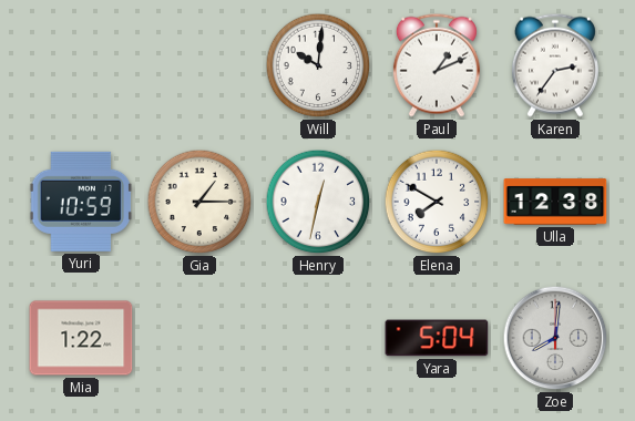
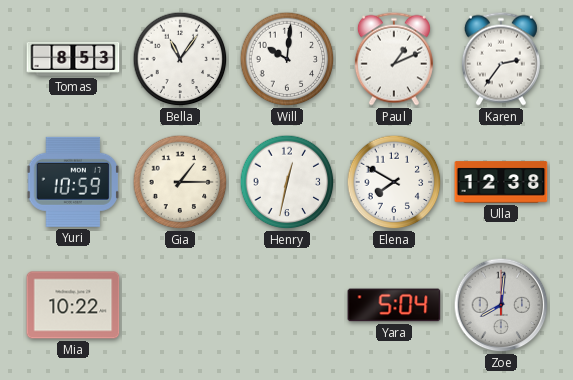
Tomas: none -> 8:53 (73, 59)
Bella: none -> 11:06 (180, 59)
Mia: 1:22 -> 10:22 (73, 305)
